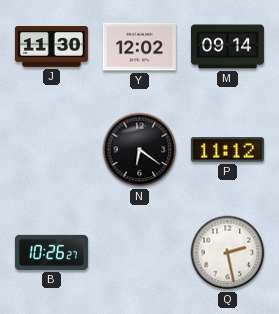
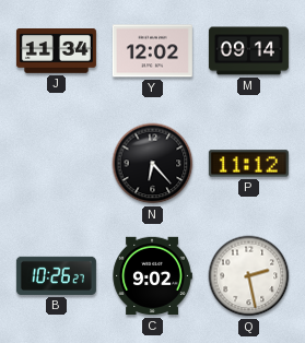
J: 11:30 -> 11:34 (56, 51)
N: 6:21 -> 6:23 (153, 164)
C: none -> 9:02 (152, 276)
